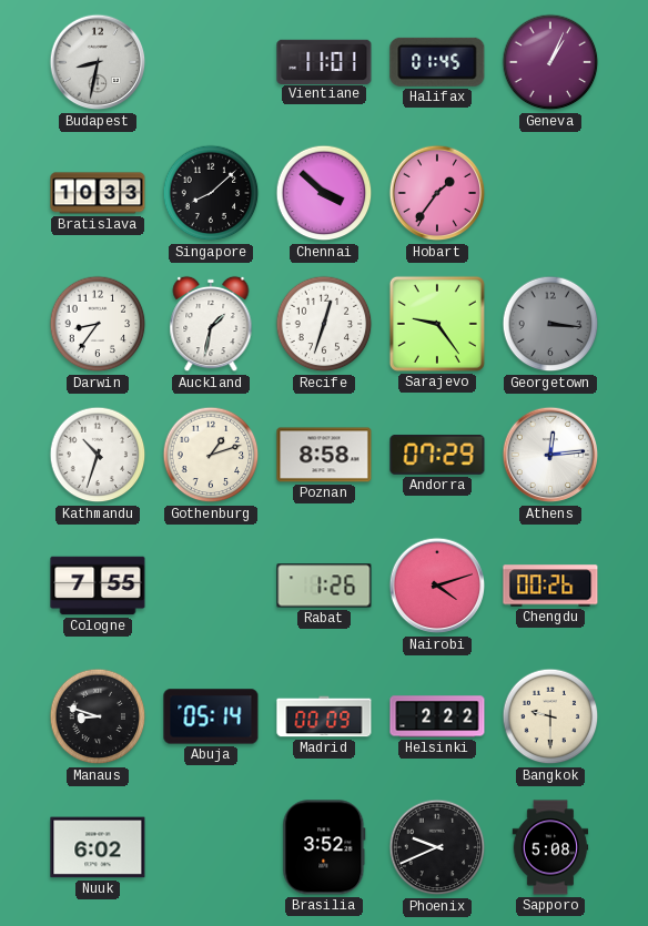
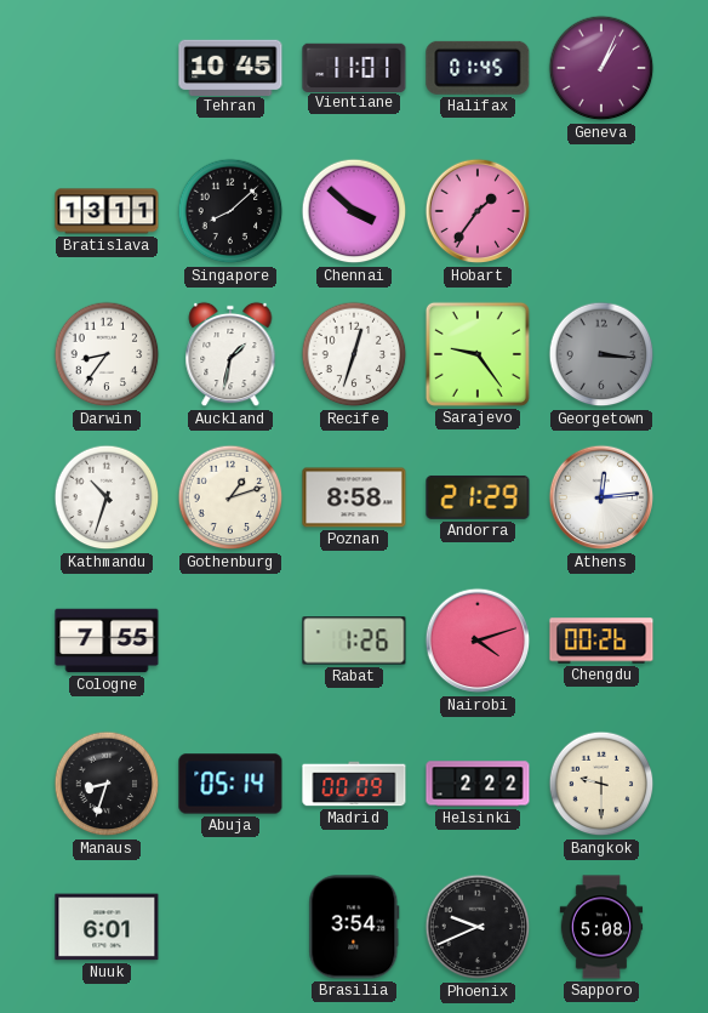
Budapest: 8:32 -> none (98, 62)
Tehran: none -> 10:45 (230, 67)
Bratislava: 10:33 -> 13:11 (107, 211)
Andorra: 07:29 -> 21:29 (478, 497)
Manaus: 8:48 -> 8:33 (107, 784)
Nuuk: 6:02 -> 6:01 (107, 927)
Brasilia: 3:52 -> 3:54 (354, 927)
